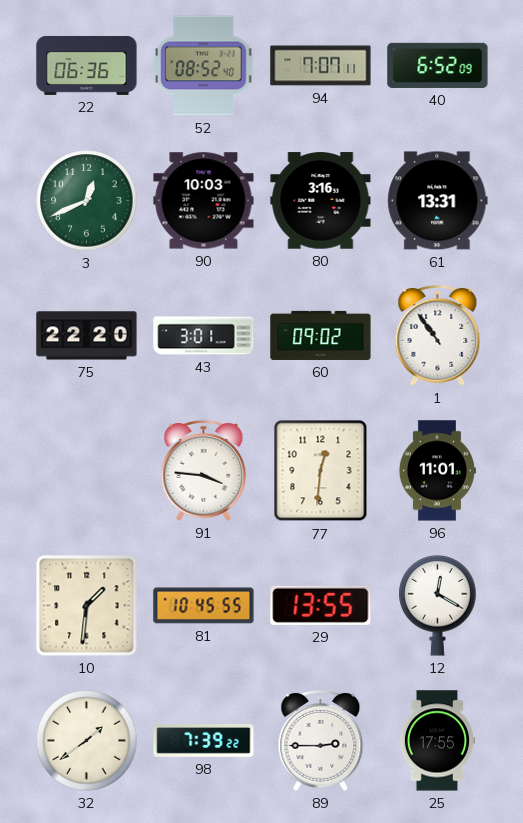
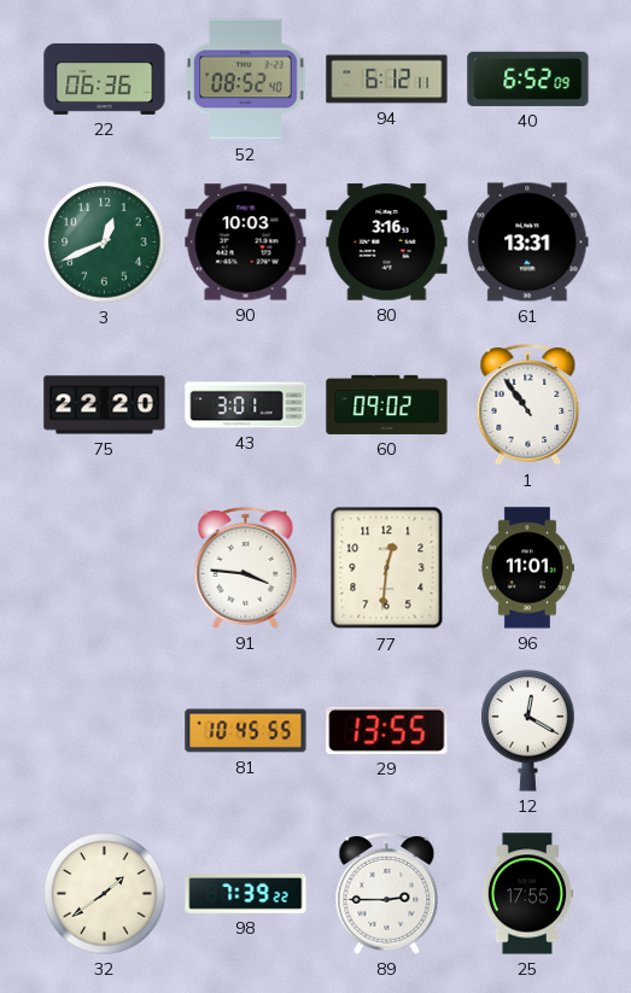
94: 7:07 -> 6:12 (387, 80)
10: 1:31 -> none (87, 606)
